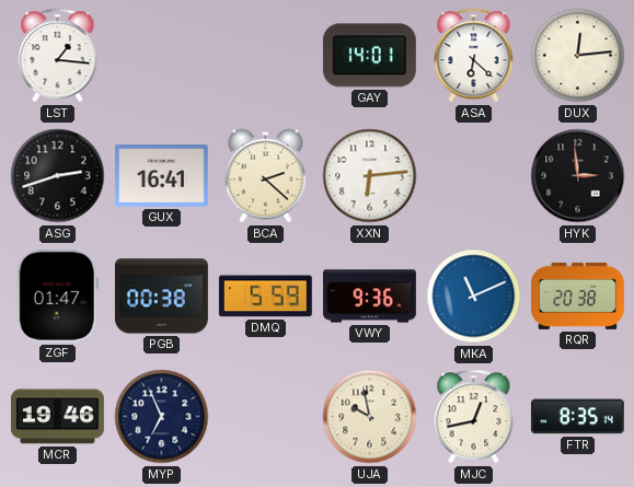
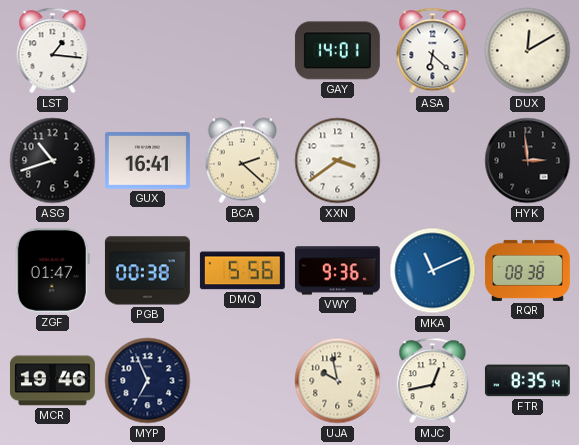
DUX: 12:14 -> 12:10 (528, 51)
ASG: 2:42 -> 10:42 (53, 161)
XXN: 6:14 -> 3:39 (338, 161)
DMQ: 5:59 -> 5:56 (242, 271)
RQR: 20:38 -> 08:38 (527, 270)
